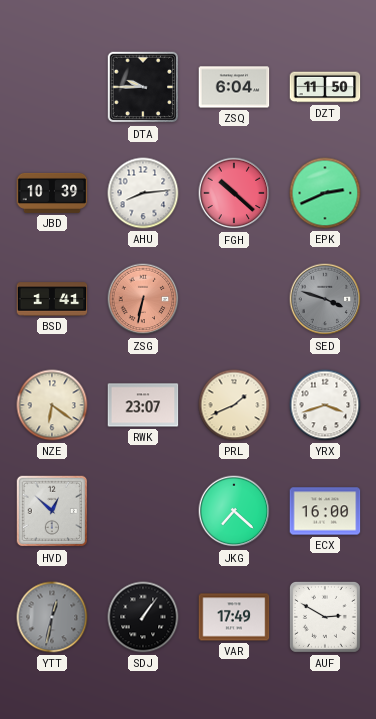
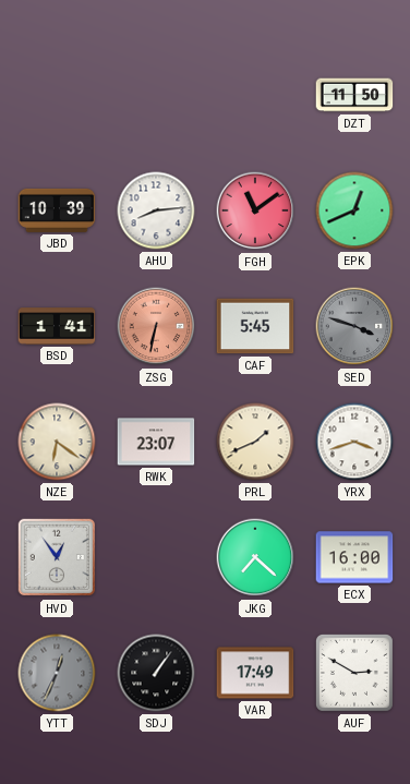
DTA: 9:45 -> none (143, 87)
ZSQ: 6:04 -> none (234, 87)
FGH: 10:22 -> 11:09 (255, 210)
EPK: 2:41 -> 12:41 (354, 210)
CAF: none -> 5:45 (255, 326)
HVD: 12:52 -> 12:54 (57, 557)
YTT: 12:32 -> 12:34 (57, 673)
